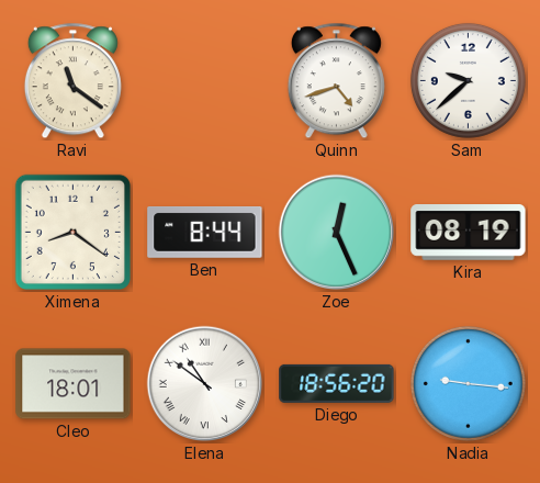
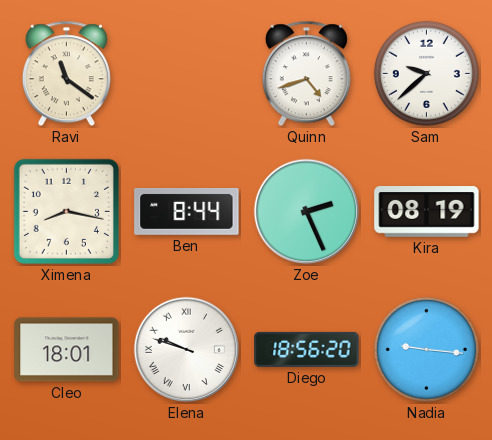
Ximena: 8:21 -> 8:17 (66, 211)
Zoe: 12:26 -> 2:26 (307, 212)
Elena: 10:51 -> 9:48 (187, 350)
